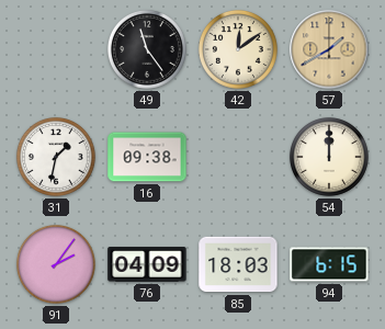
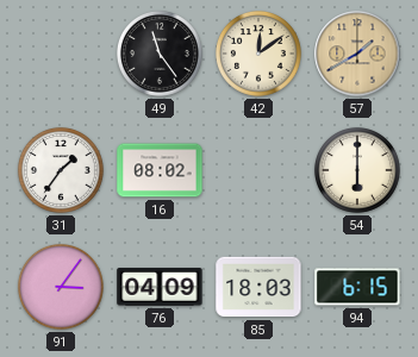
31: 1:32 -> 1:36 (61, 170)
16: 09:38 -> 08:02 (160, 170)
54: 12:00 -> 6:00 (357, 170)
91: 2:06 -> 3:06 (61, 287)
